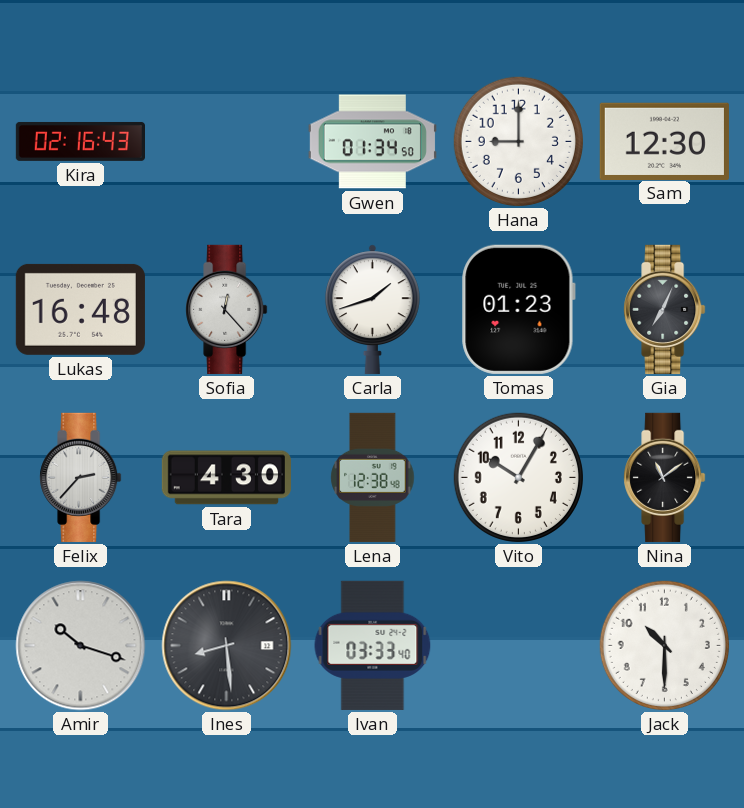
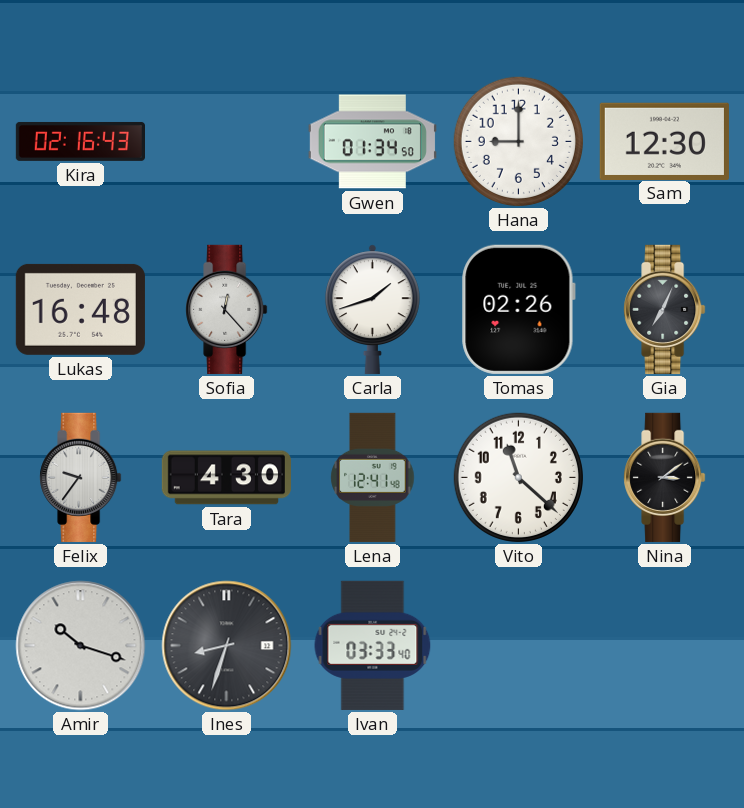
Tomas: 01:23 -> 02:26 (518, 309)
Felix: 2:37 -> 9:36 (81, 477)
Lena: 12:38 -> 12:41 (373, 477)
Vito: 10:05 -> 11:22 (518, 477)
Nina: 11:09 -> 3:09 (665, 477)
Ines: 8:29 -> 8:33 (227, 646)
Jack: 10:30 -> none (664, 645)
